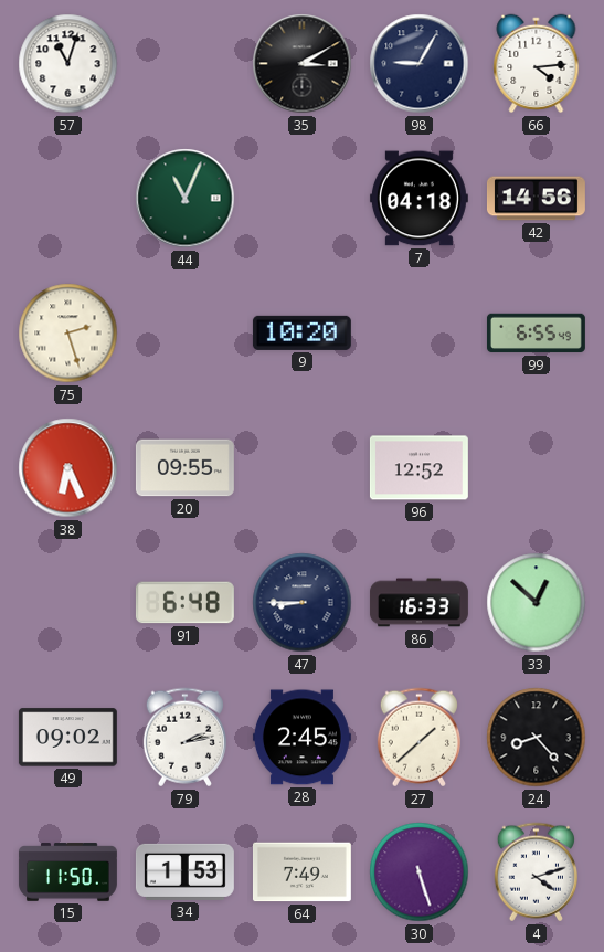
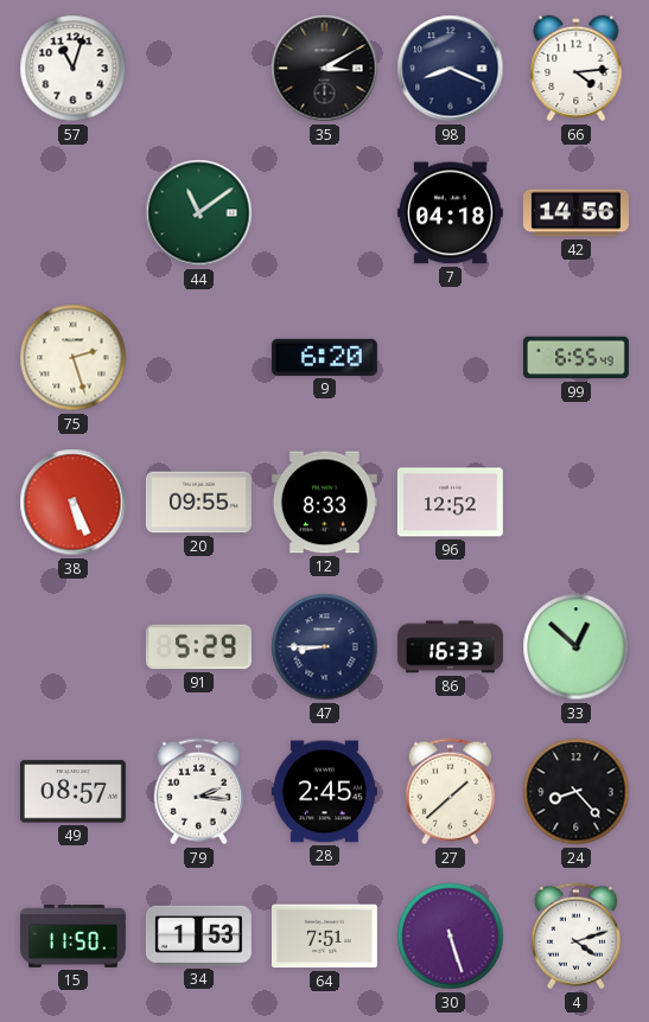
98: 9:05 -> 8:19 (451, 69)
44: 11:04 -> 11:09 (199, 213)
9: 10:20 -> 6:20 (324, 357)
38: 6:26 -> 5:26 (74, 503)
12: none -> 8:33 (324, 503)
91: 6:48 -> 5:29 (198, 647)
49: 09:02 -> 08:57 (72, 792)
79: 2:13 -> 2:16 (198, 792)
64: 7:49 -> 7:51 (324, 937)
